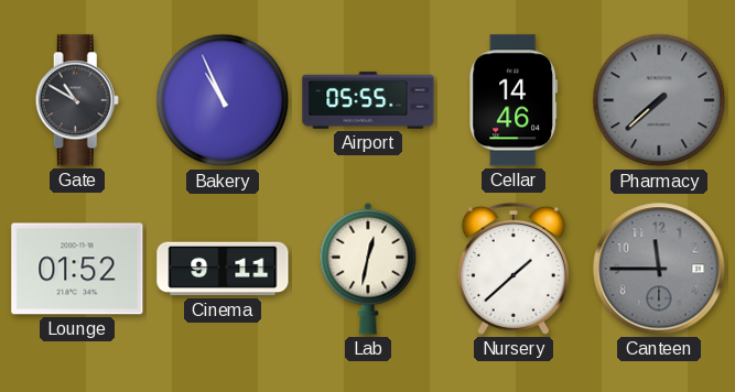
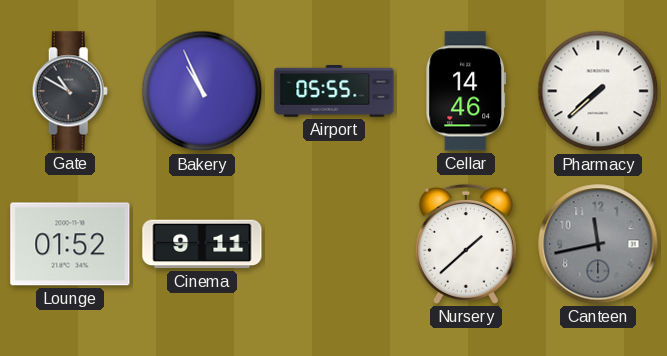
Pharmacy dial: grey -> white (598, 91)
Lab: 12:32 -> none (368, 269)
Canteen: 11:45 -> 11:43 (598, 244)
